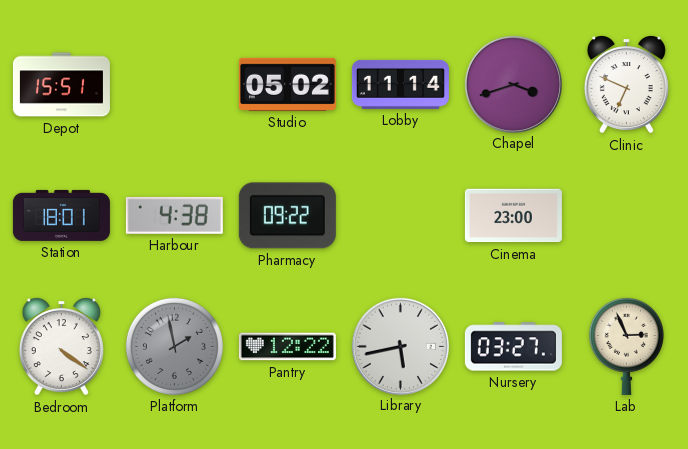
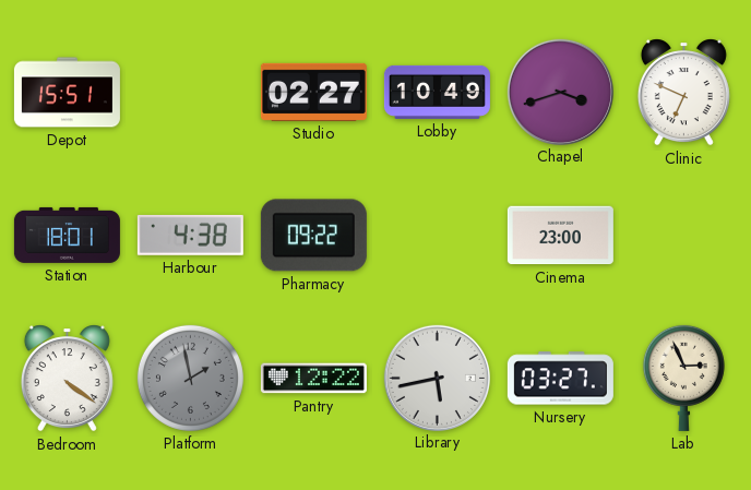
Studio: 05:02 -> 02:27 (313, 92)
Lobby: 11:14 -> 10:49 (437, 92)
